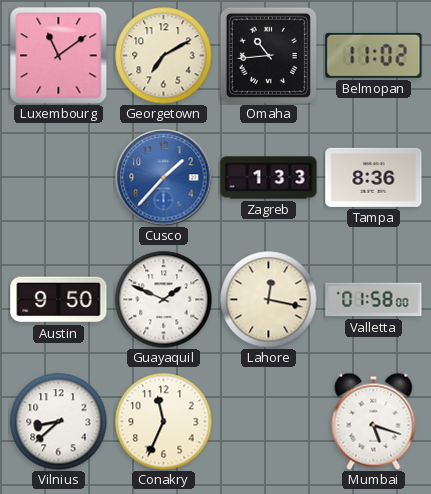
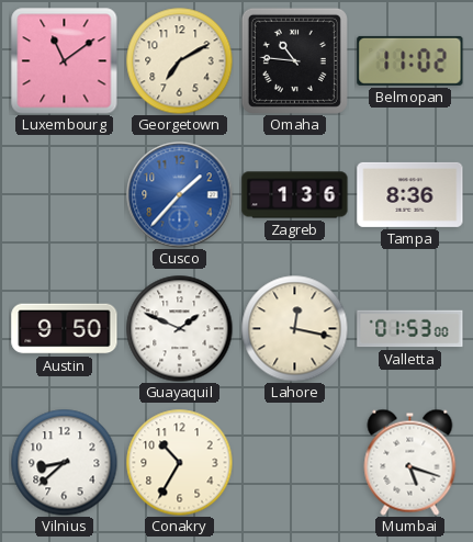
Omaha: 10:44 -> 10:46 (294, 60)
Zagreb: 1:33 -> 1:36 (295, 195)
Valletta: 01:58 -> 01:53 (410, 329)
Conakry: 11:34 -> 10:35 (179, 462)
